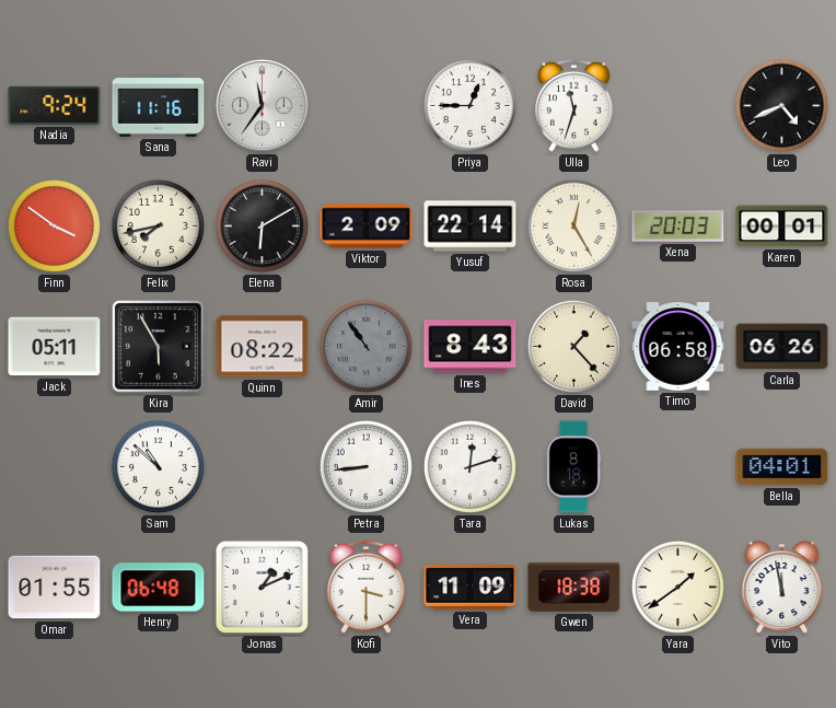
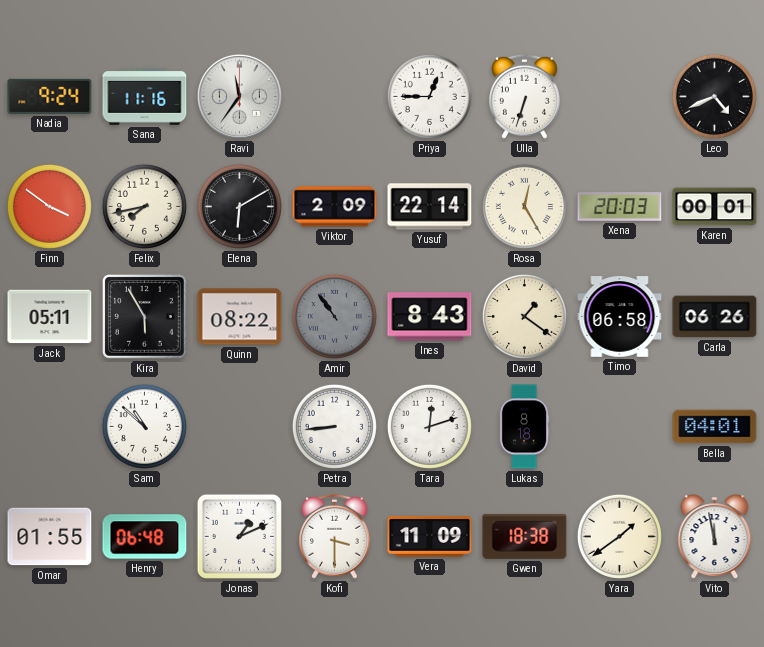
Ulla: 11:33 -> 6:33 (524, 96)
David: 1:23 -> 1:21 (524, 316)
